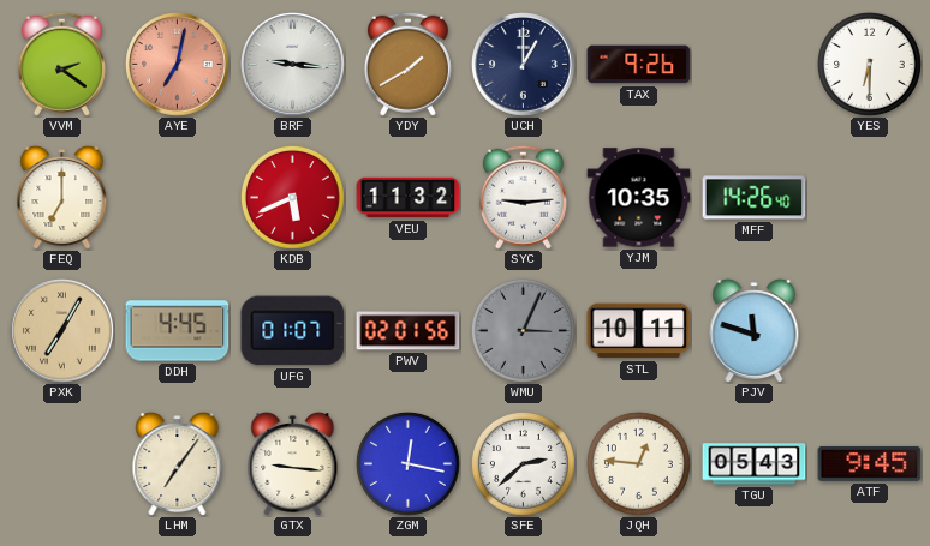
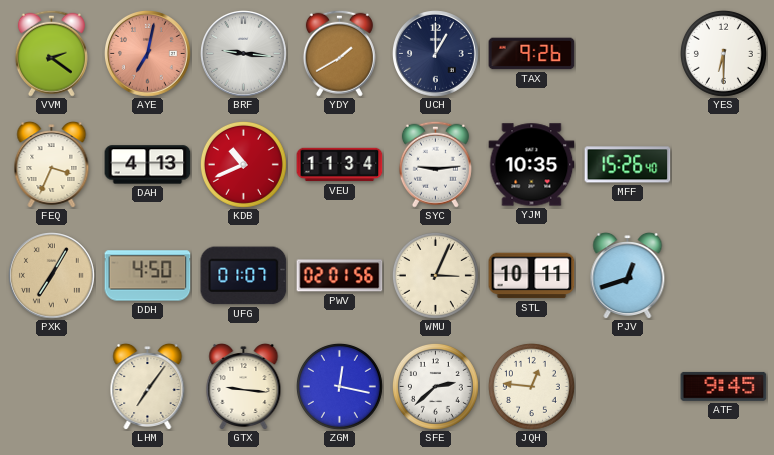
FEQ: 7:00 -> 3:34 (52, 164)
DAH: none -> 4:13 (148, 165)
KDB: 5:41 -> 10:41 (243, 164)
VEU: 11:32 -> 11:34 (340, 165)
MFF: 14:26 -> 15:26 (628, 165)
DDH: 4:45 -> 4:50 (148, 276)
WMU dial: grey -> cream (435, 275)
PJV: 11:48 -> 12:42 (628, 275)
TGU: 05:43 -> none (755, 464)
